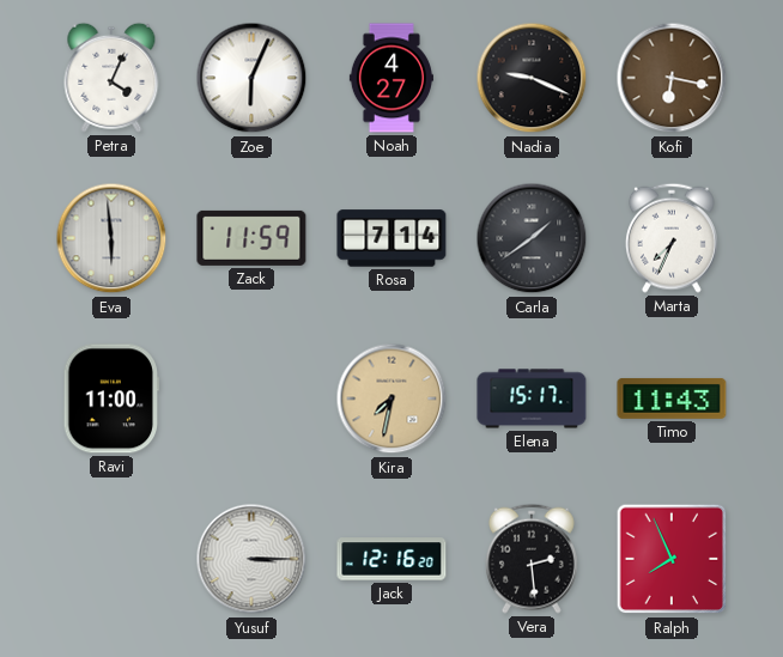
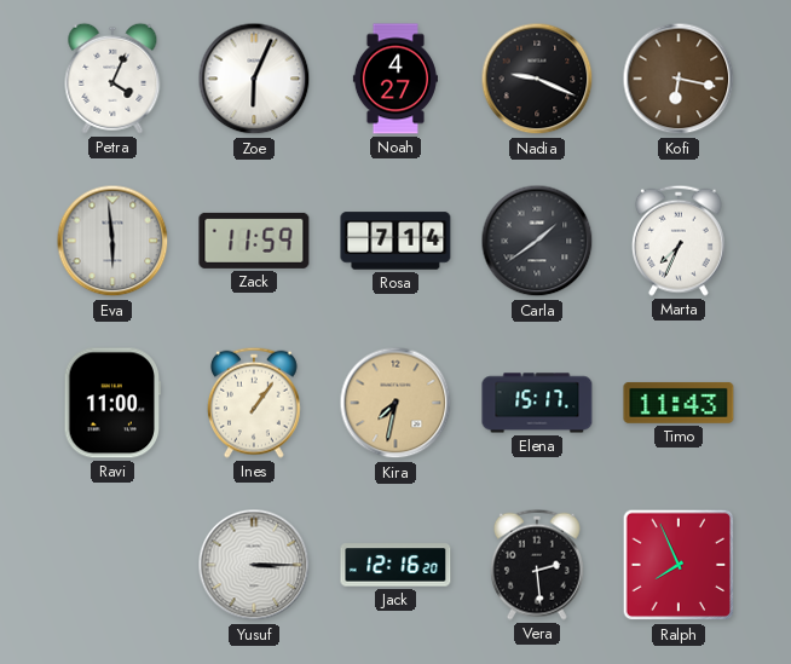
Ines: none -> 1:06 (254, 403)
